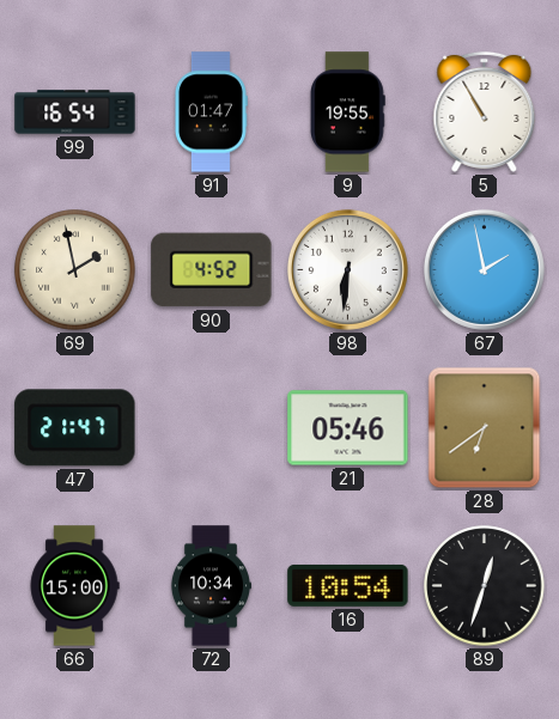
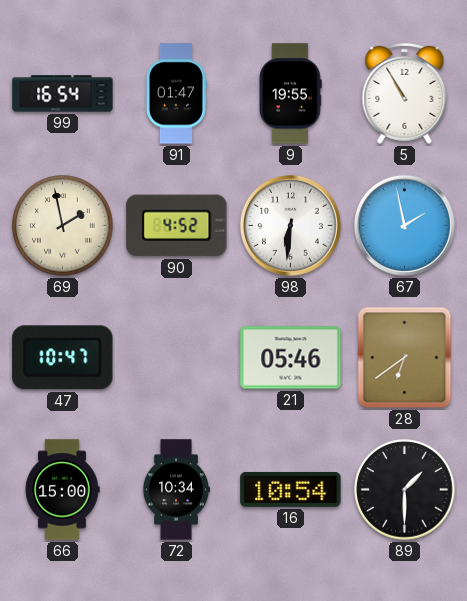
47: 21:47 -> 10:47 (63, 358)
89: 12:33 -> 1:30 (405, 490)
